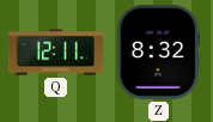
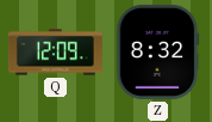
Q: 12:11 -> 12:09 (55, 53)
